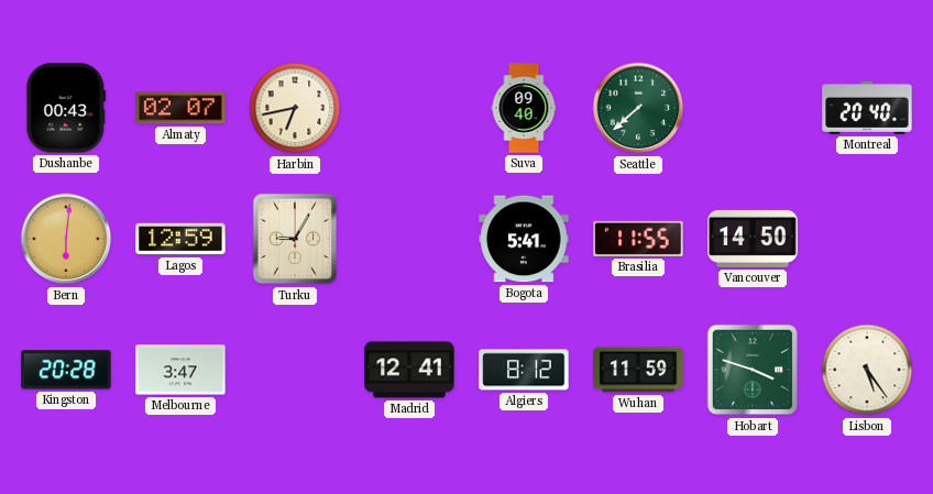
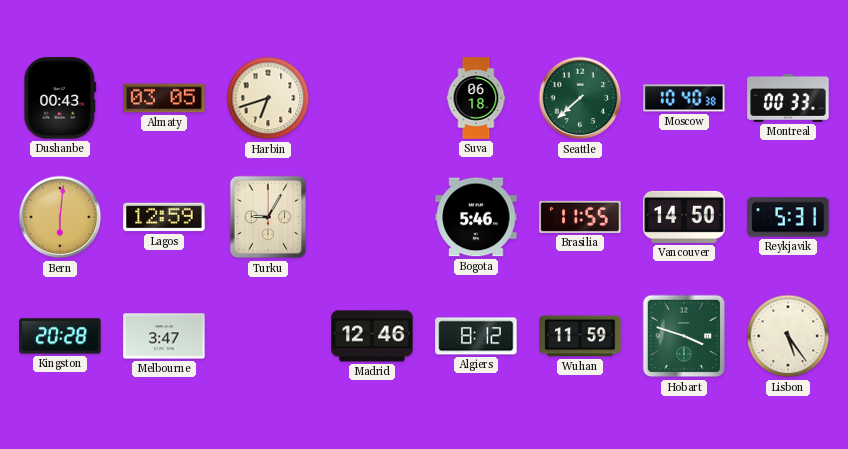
Almaty: 02:07 -> 03:05 (164, 98)
Harbin: 6:43 -> 6:42 (268, 98)
Suva: 09:40 -> 06:18 (476, 98)
Moscow: none -> 10:40 (684, 98)
Montreal: 20:40 -> 00:33 (788, 98)
Bogota: 5:41 -> 5:46 (476, 217)
Reykjavik: none -> 5:31 (788, 217)
Madrid: 12:41 -> 12:46 (372, 336)
